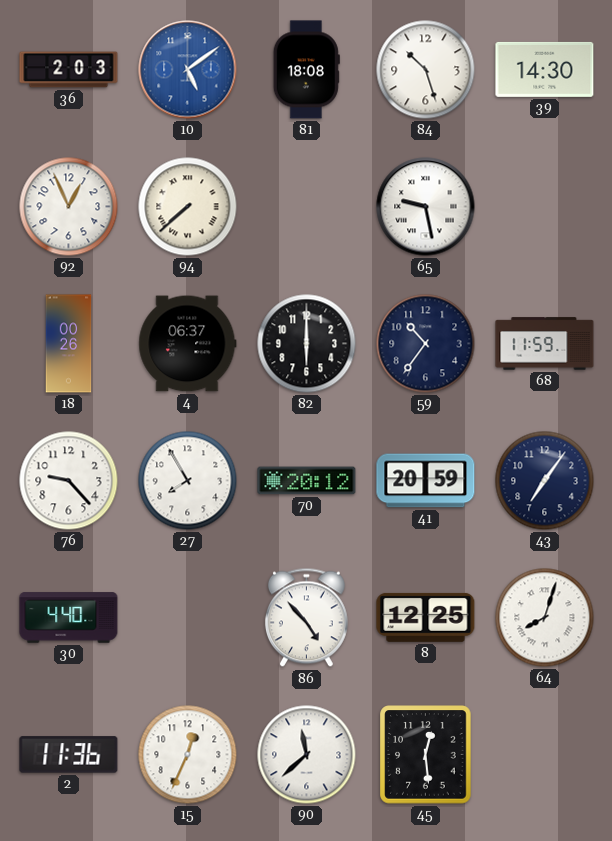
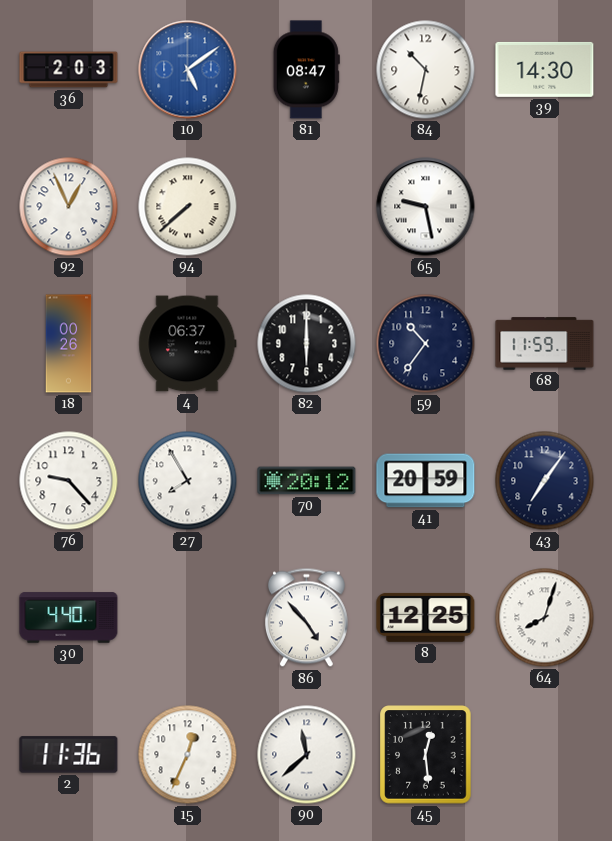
81: 18:08 -> 08:47 (306, 70)
84: 10:27 -> 10:32 (426, 70)
